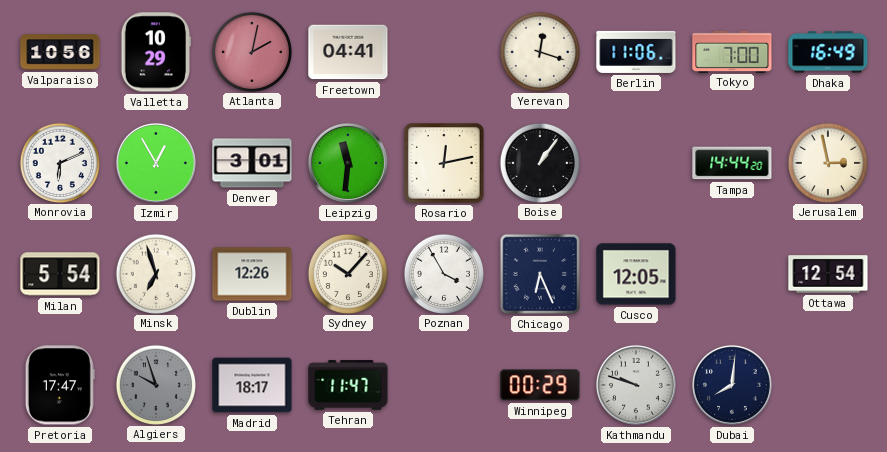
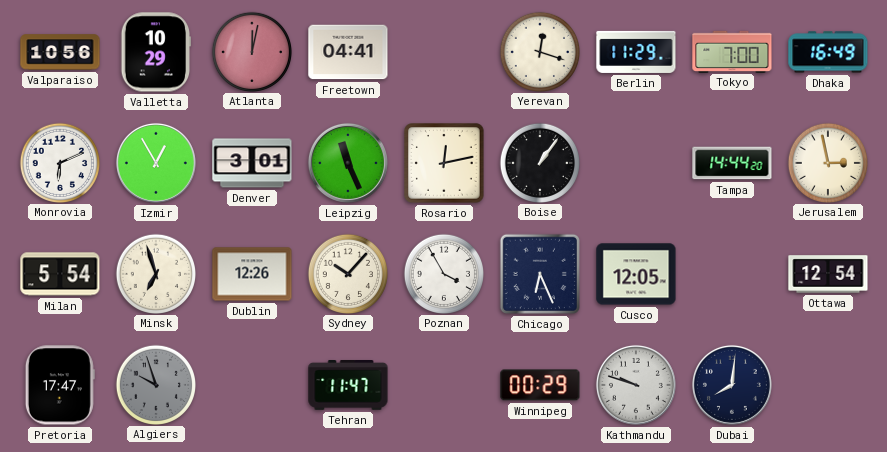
Atlanta: 2:02 -> 12:02 (251, 51)
Berlin: 11:06 -> 11:29 (636, 52)
Leipzig: 11:31 -> 11:26 (348, 163)
Madrid: 18:17 -> none (252, 385)
